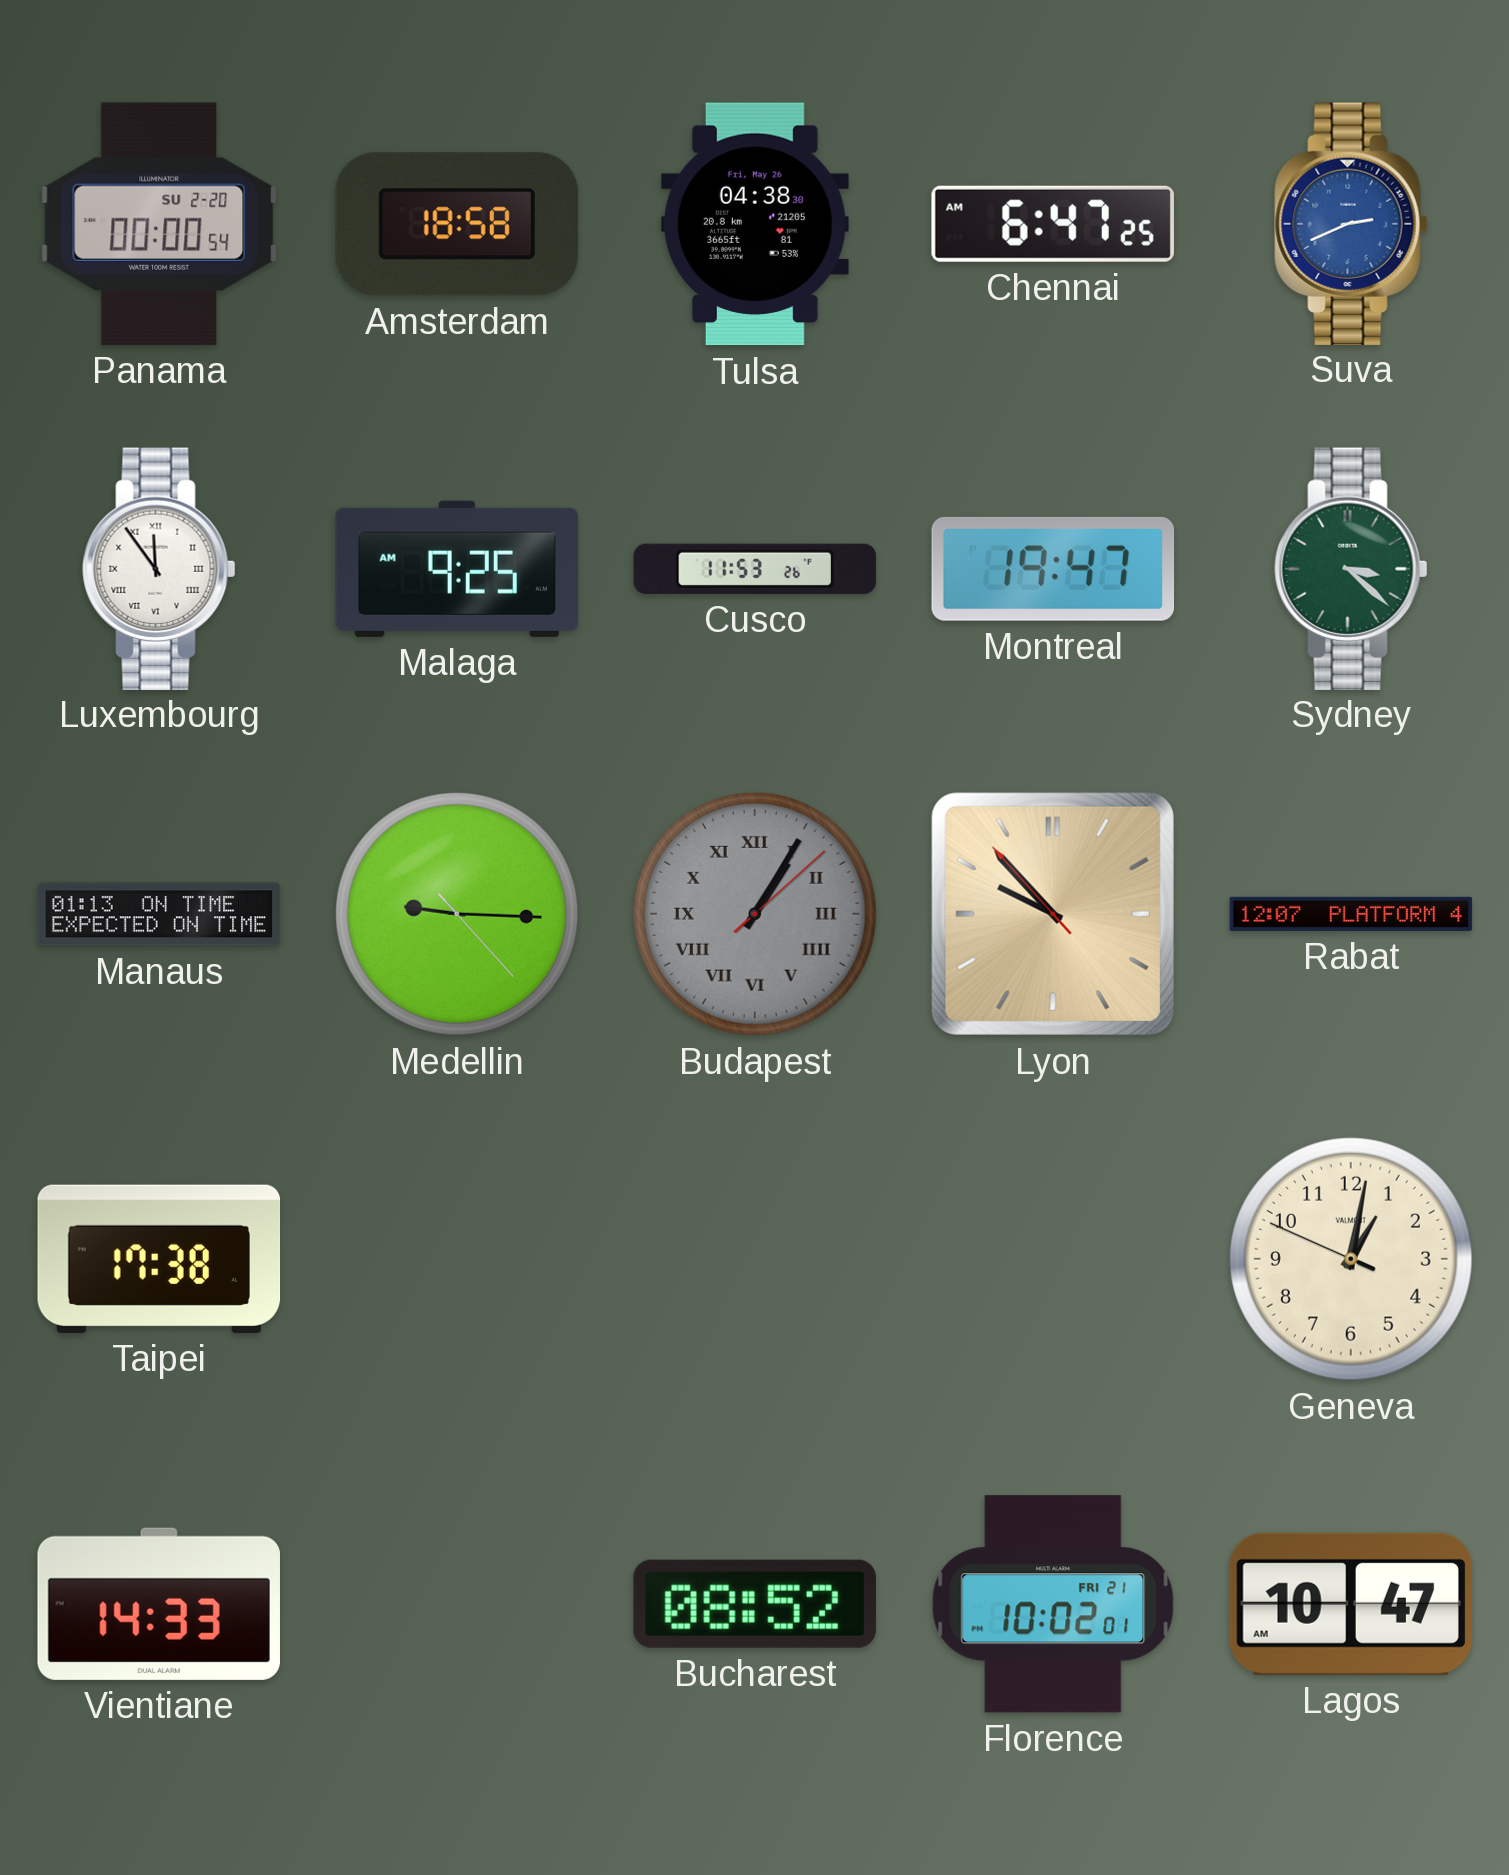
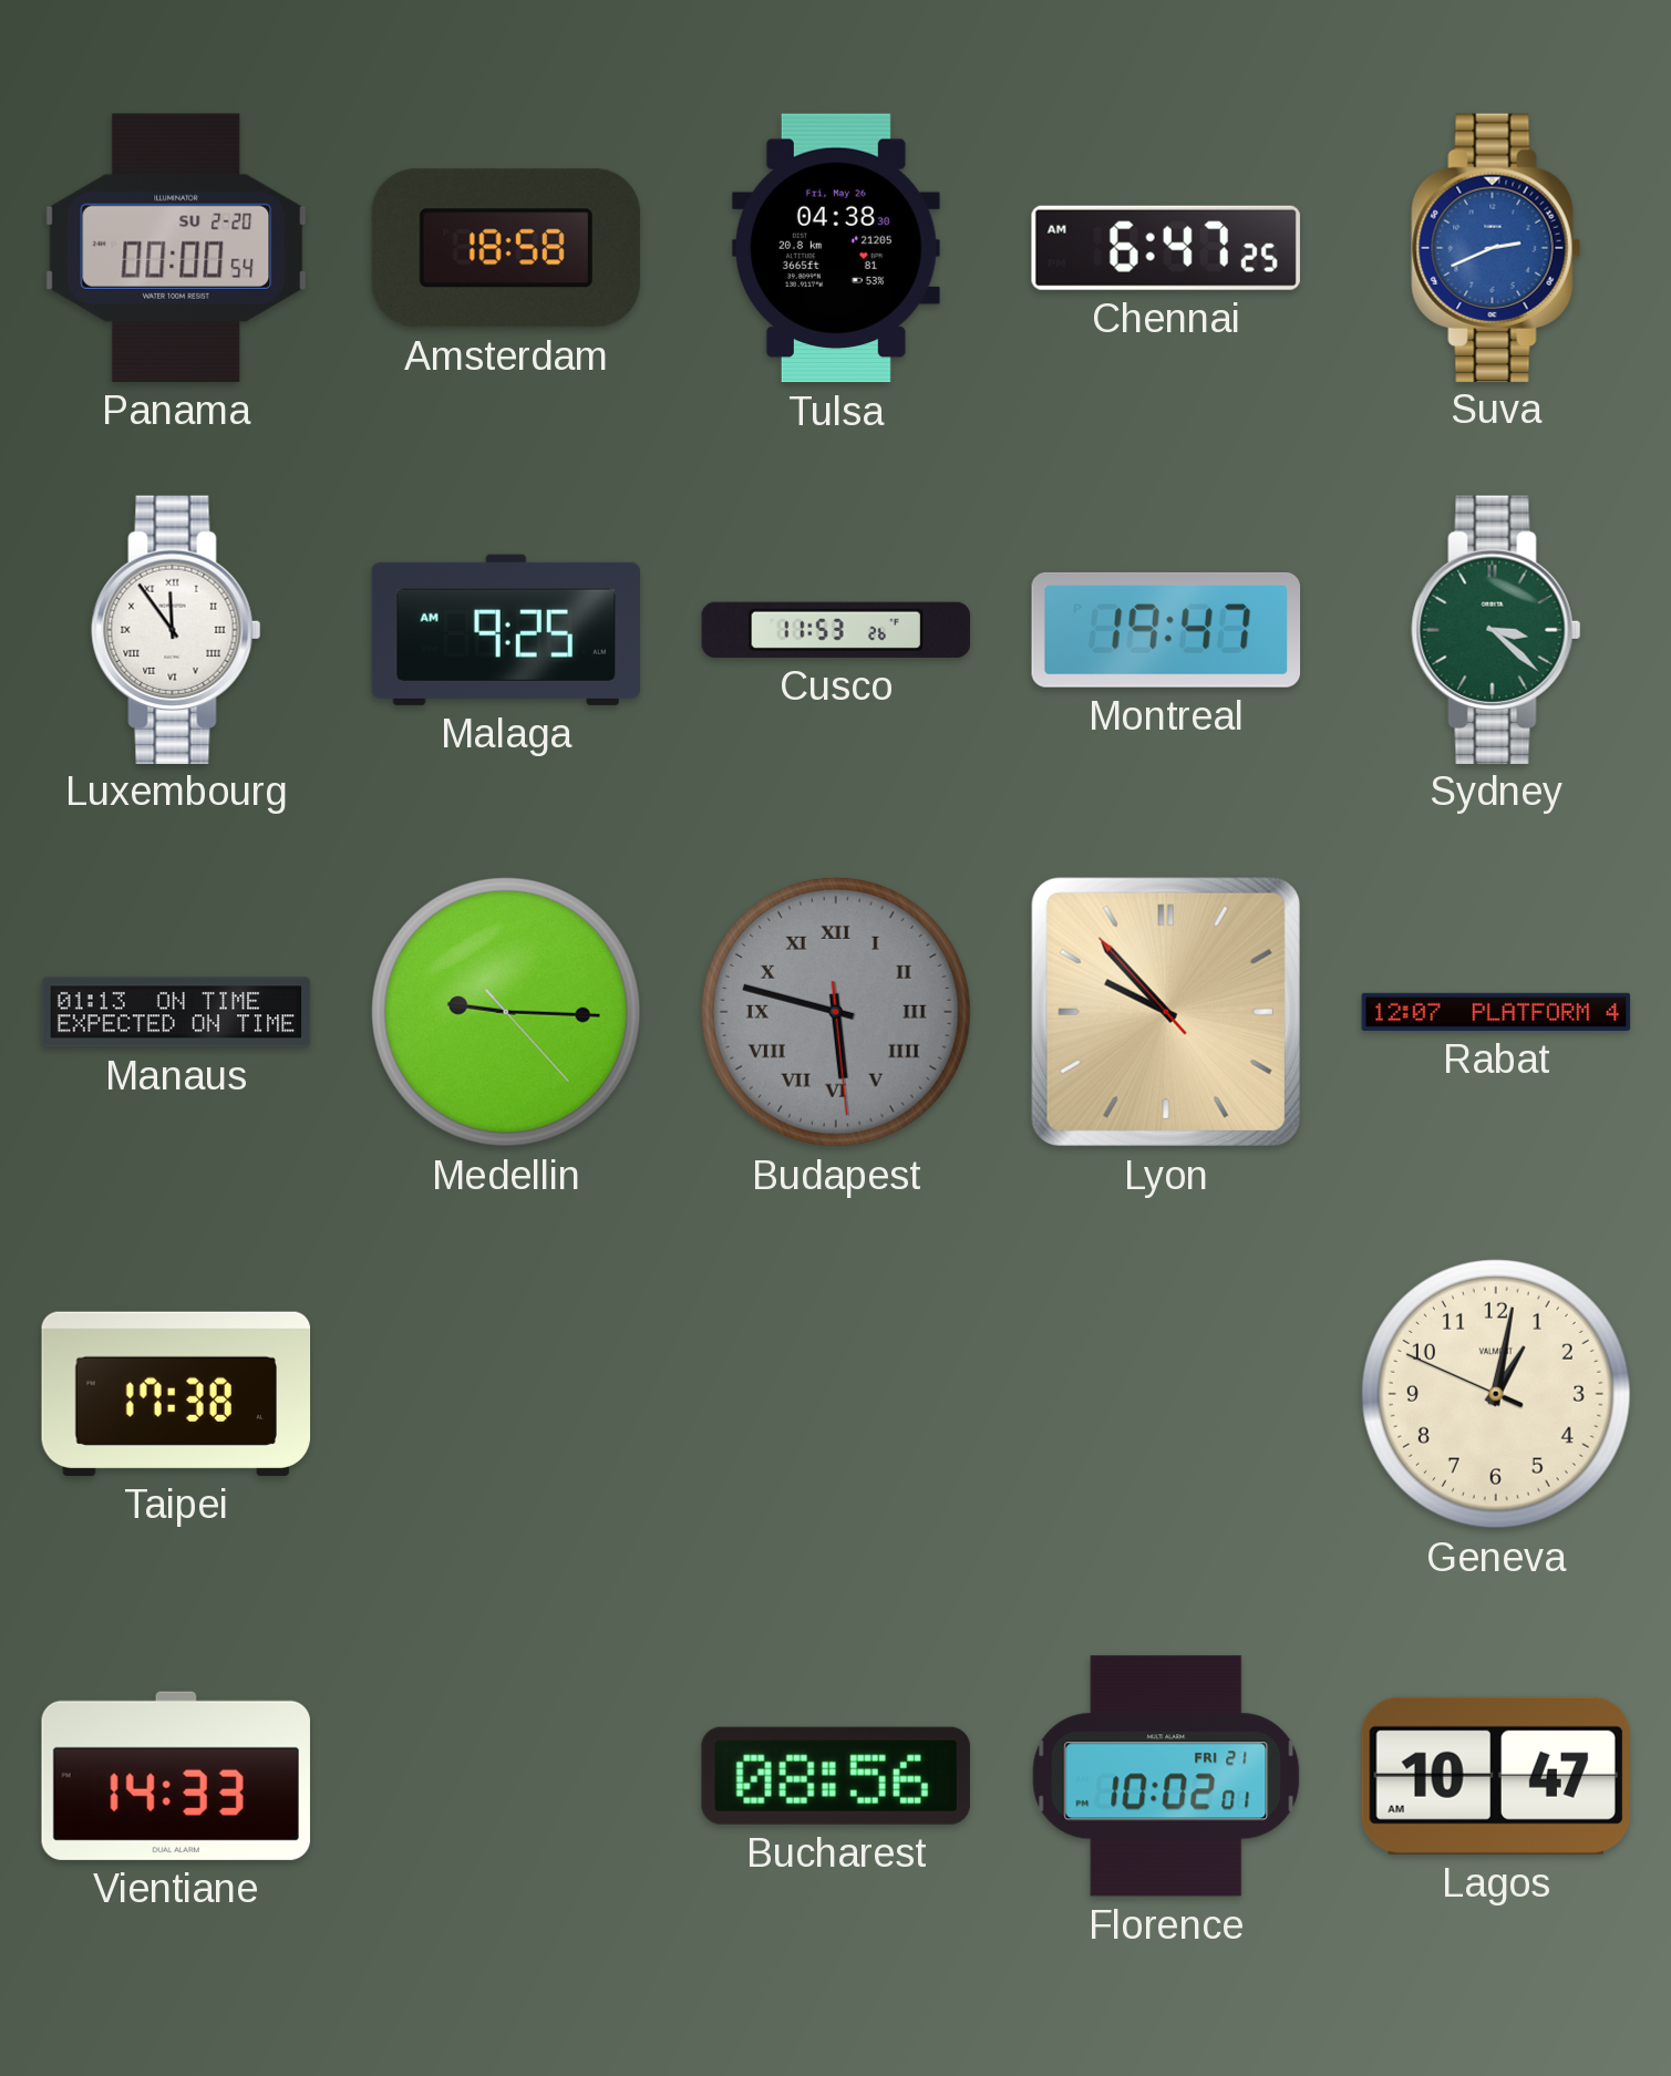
Budapest: 1:05 -> 5:47 (836, 1012)
Bucharest: 08:52 -> 08:56 (836, 1776)
